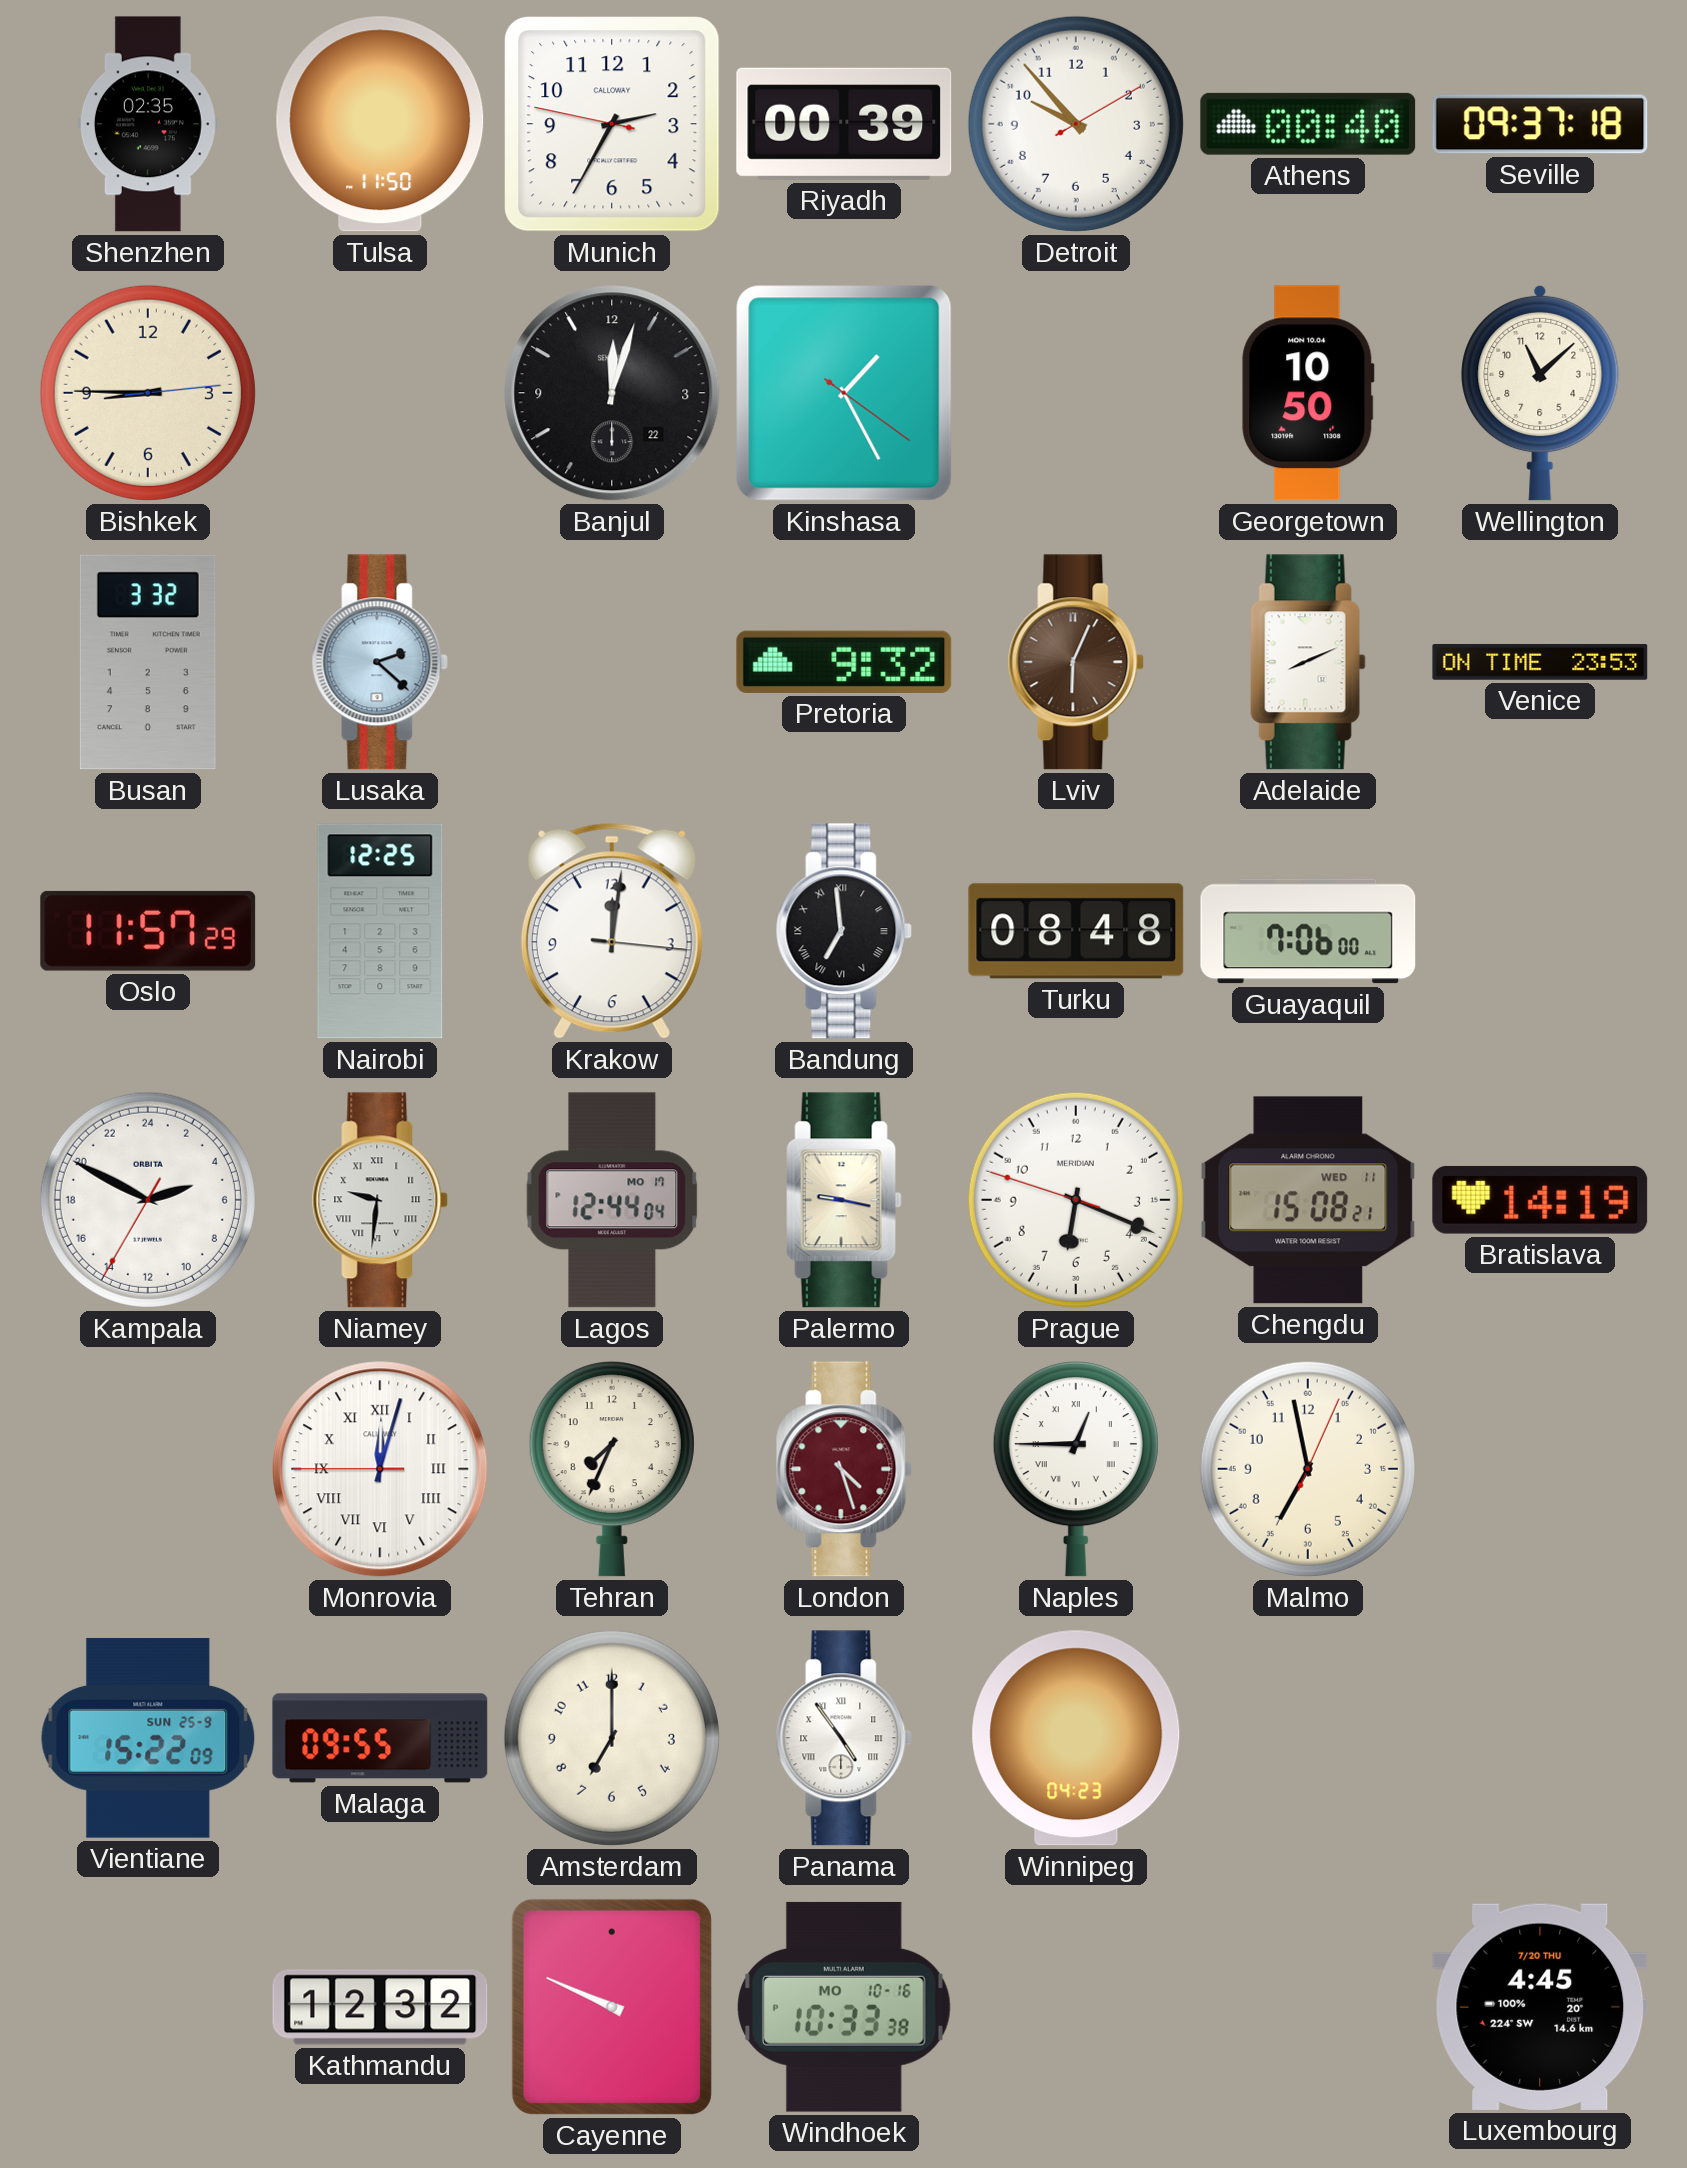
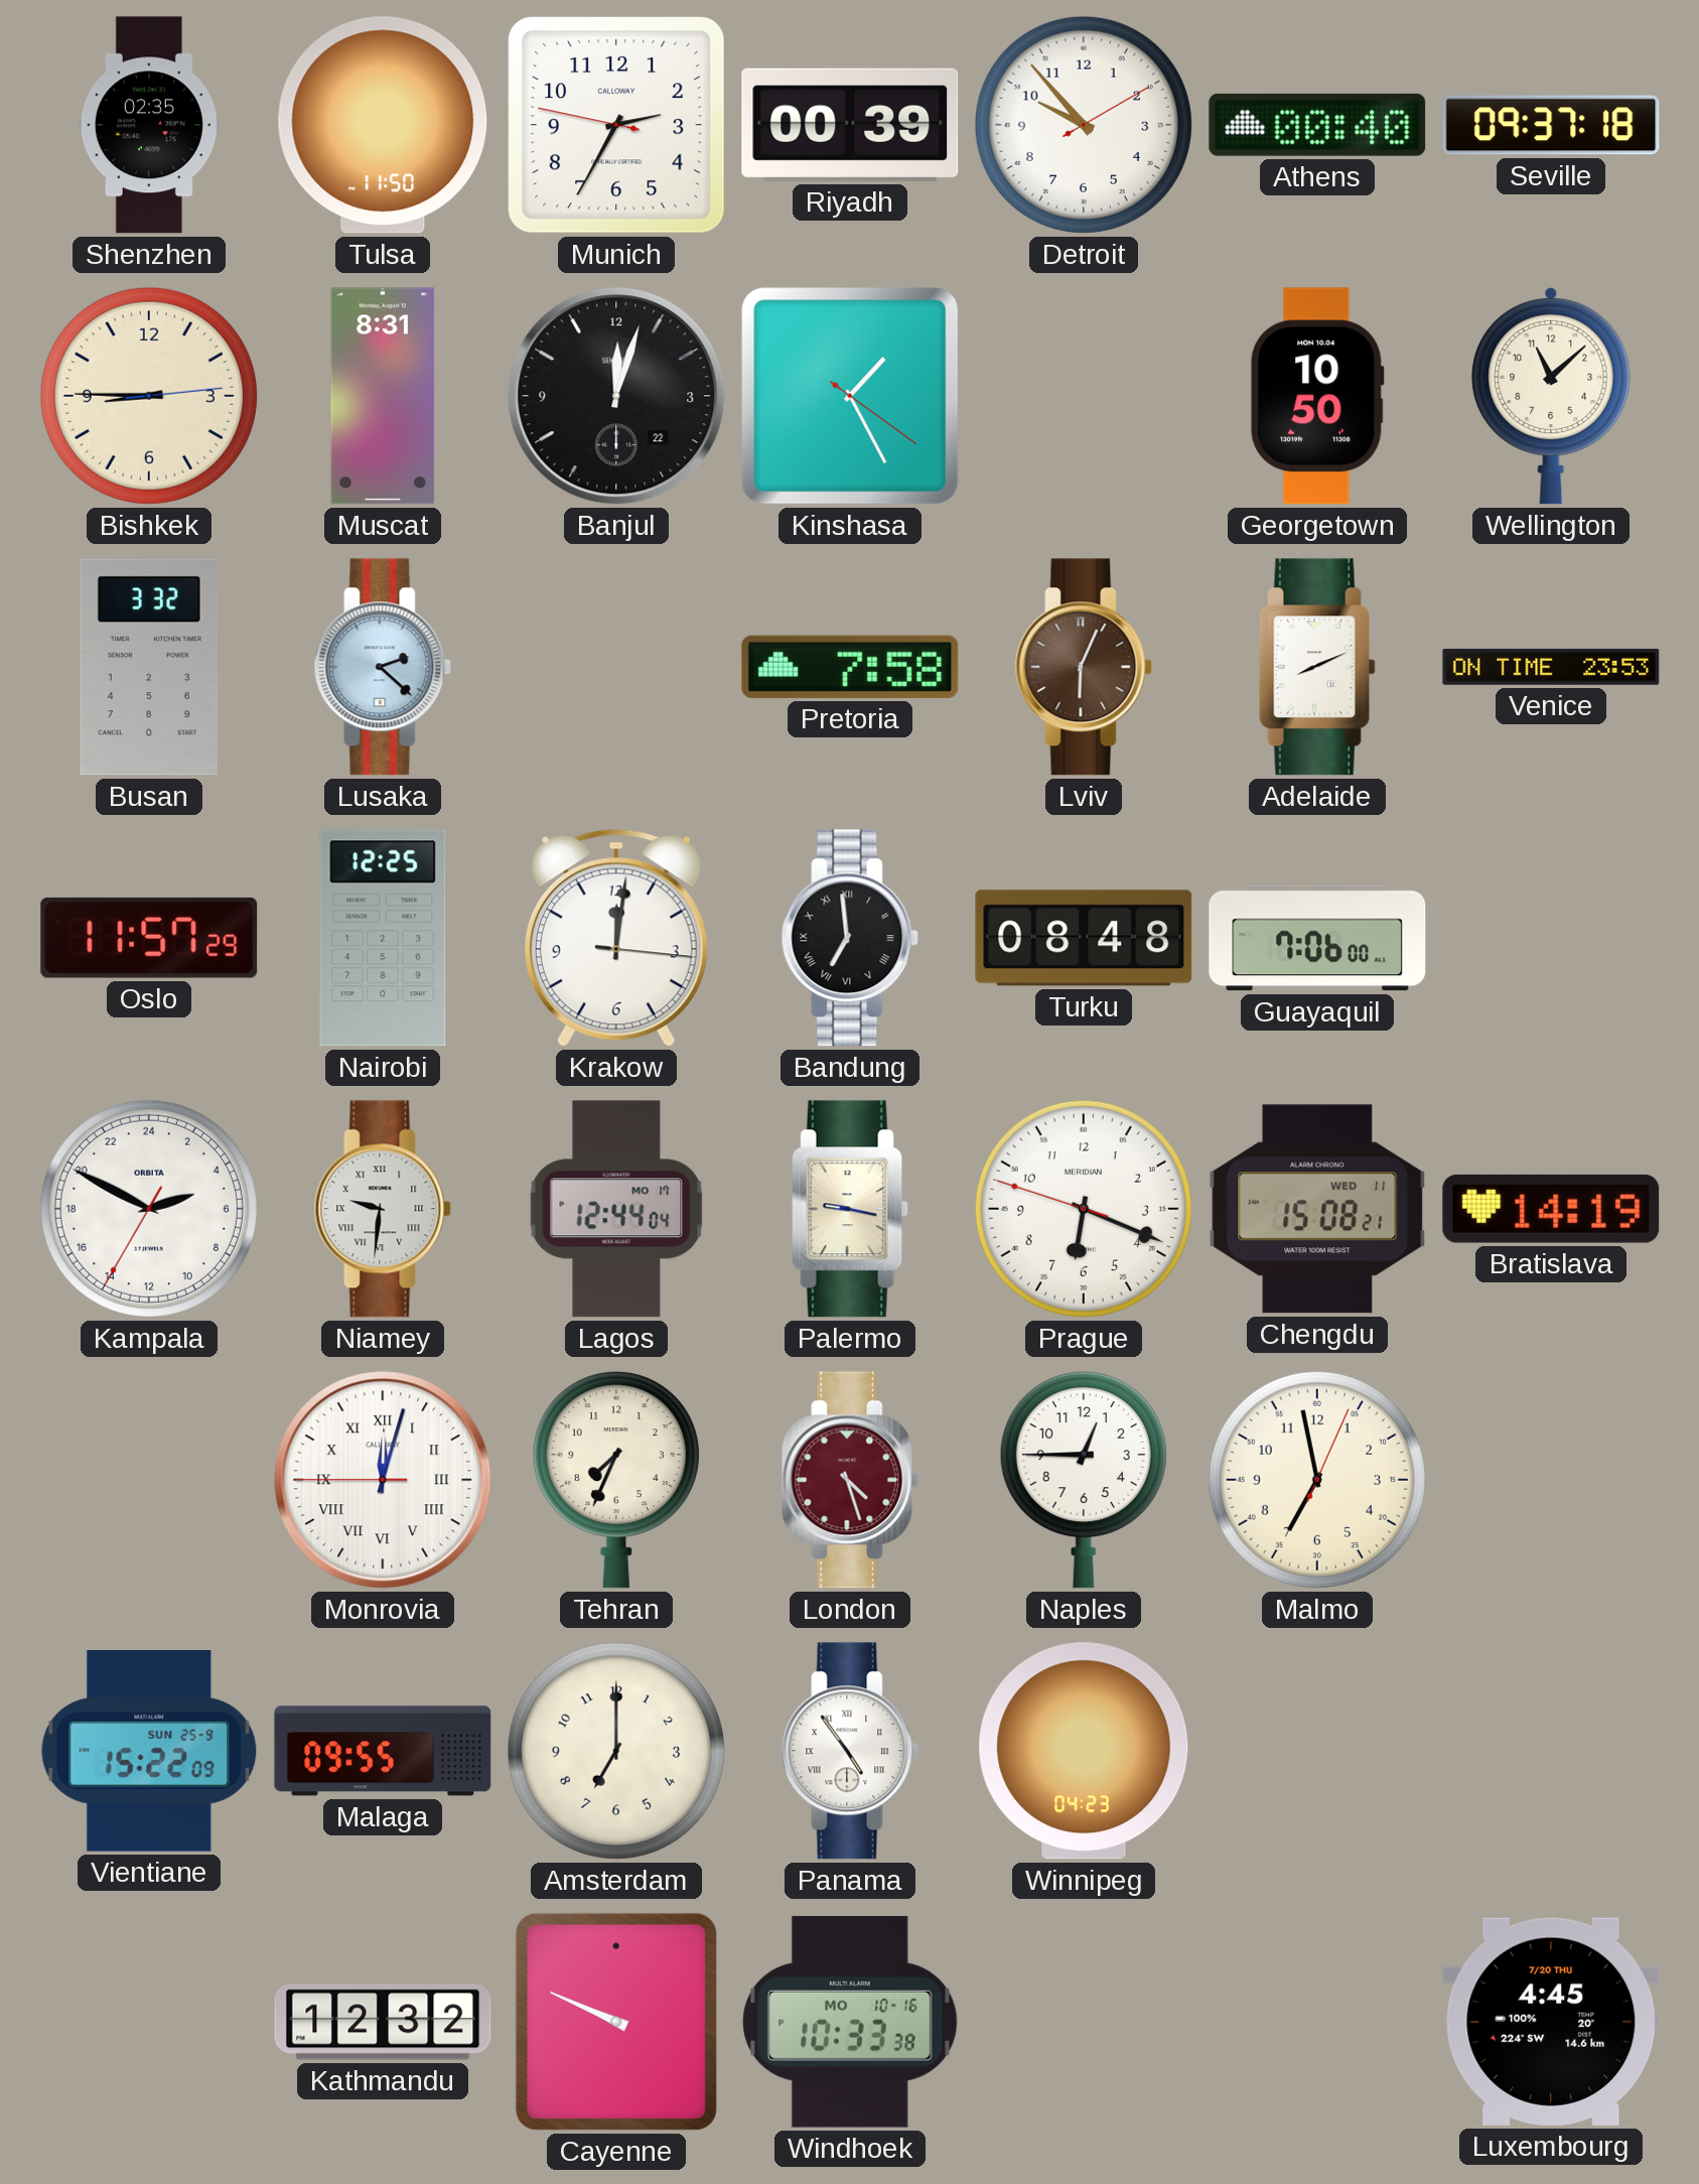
Muscat: none -> 8:31 (383, 396)
Pretoria: 9:32 -> 7:58 (850, 667)
Naples numerals: Roman -> Arabic (1084, 1481)
